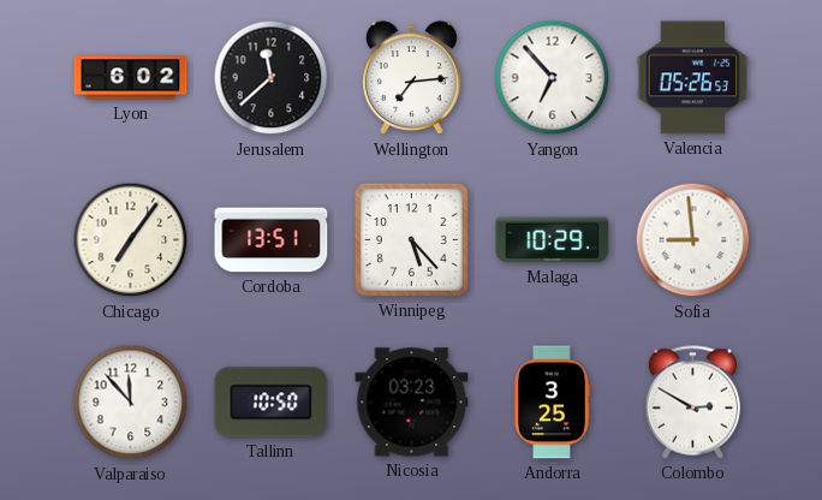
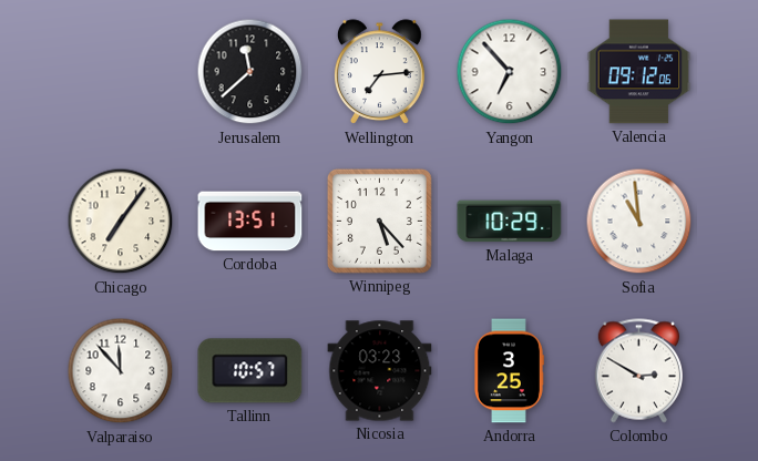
Lyon: 6:02 -> none (131, 78)
Valencia: 05:26 -> 09:12 (639, 72)
Sofia: 8:59 -> 10:59 (639, 222)
Tallinn: 10:50 -> 10:57 (250, 371)
